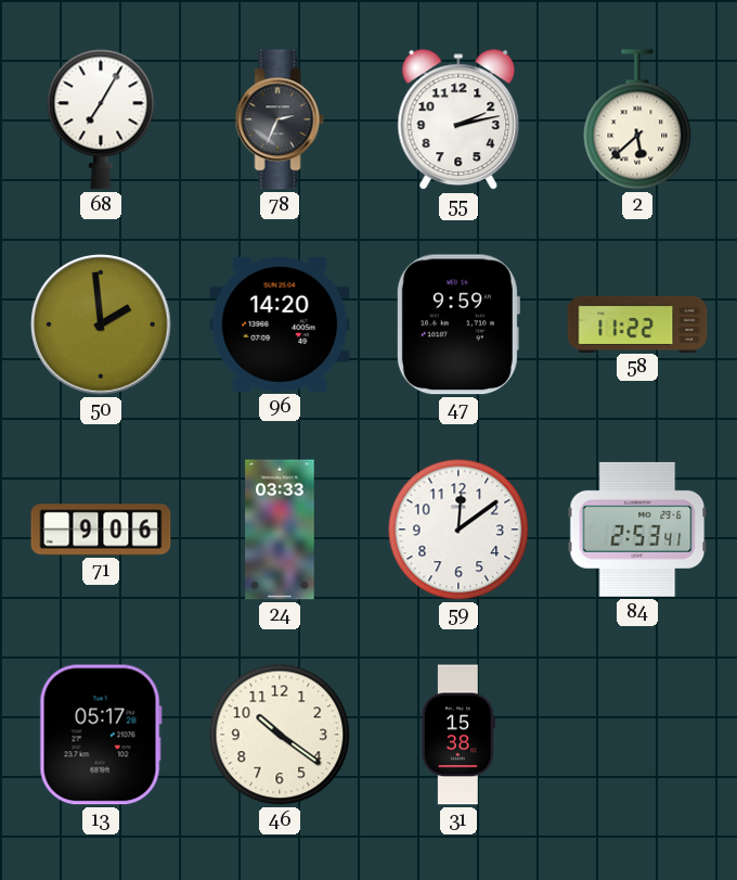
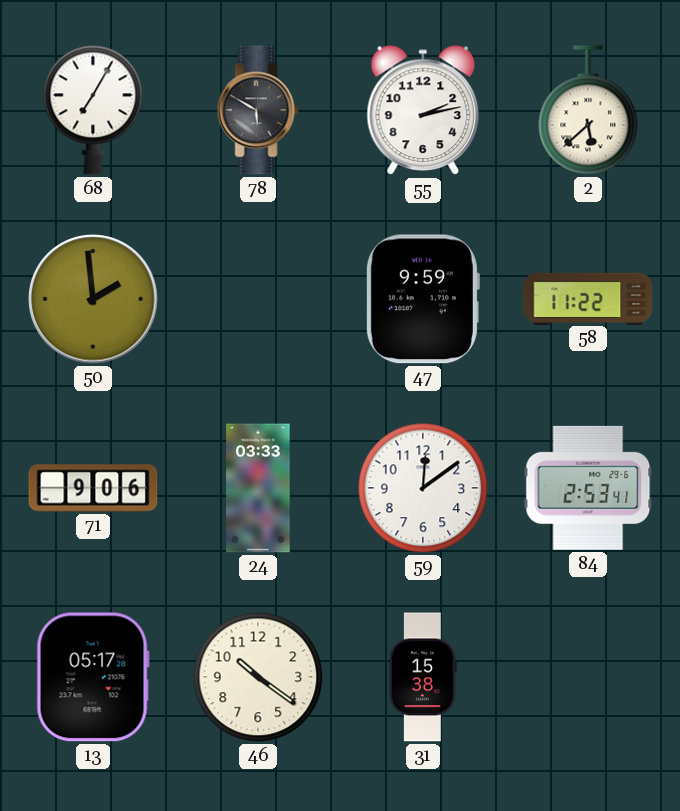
78: 2:34 -> 5:50 (258, 110)
96: 14:20 -> none (280, 324)
